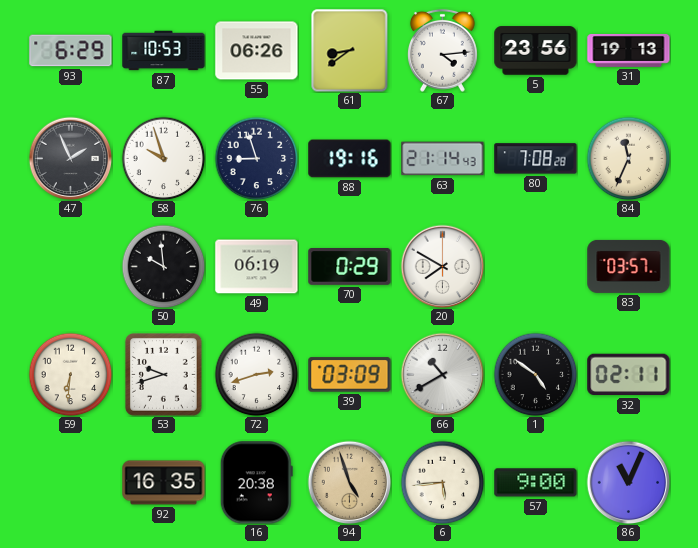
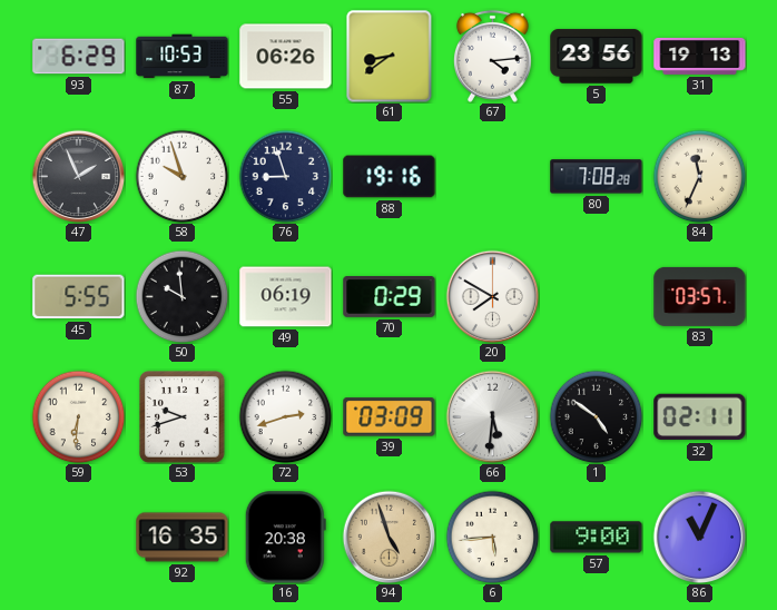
63: 21:14 -> none (443, 159)
45: none -> 5:55 (79, 297)
66: 10:40 -> 5:31 (492, 416)
